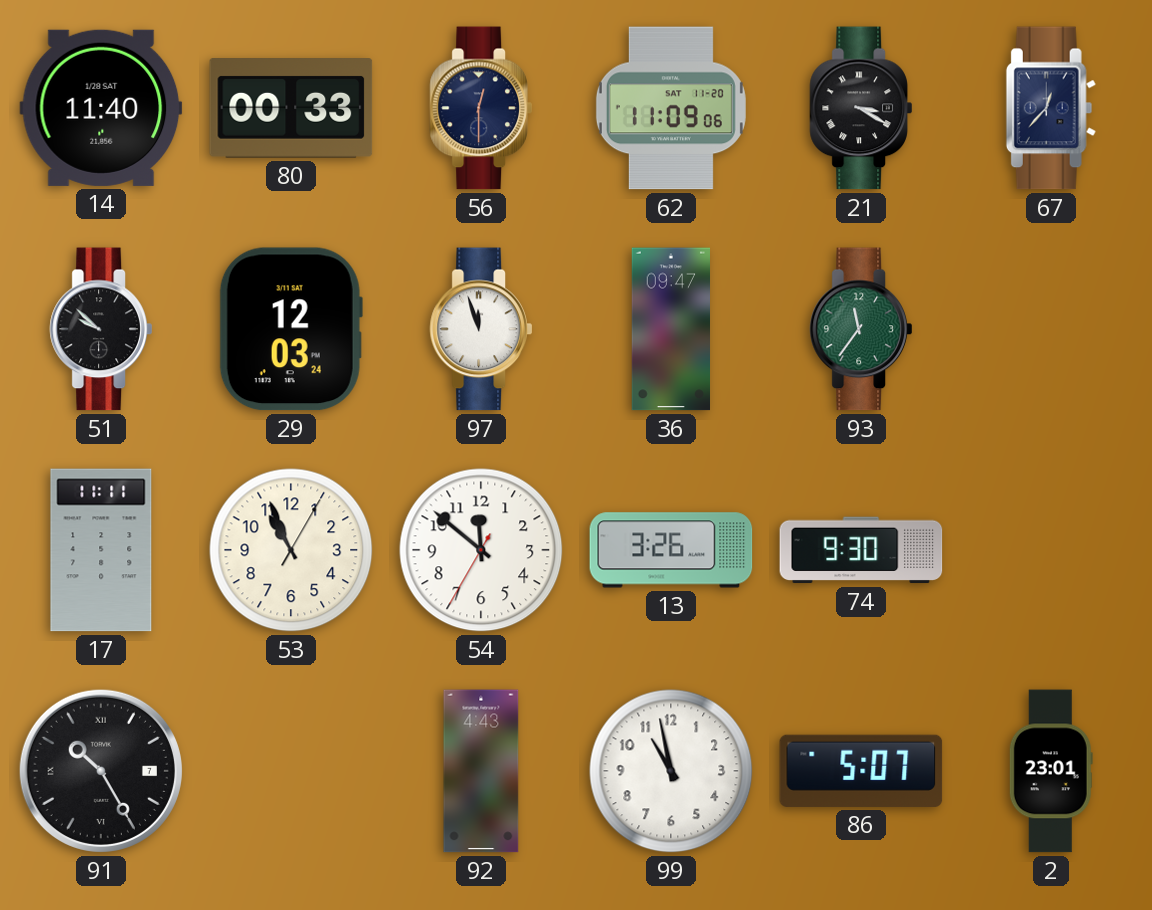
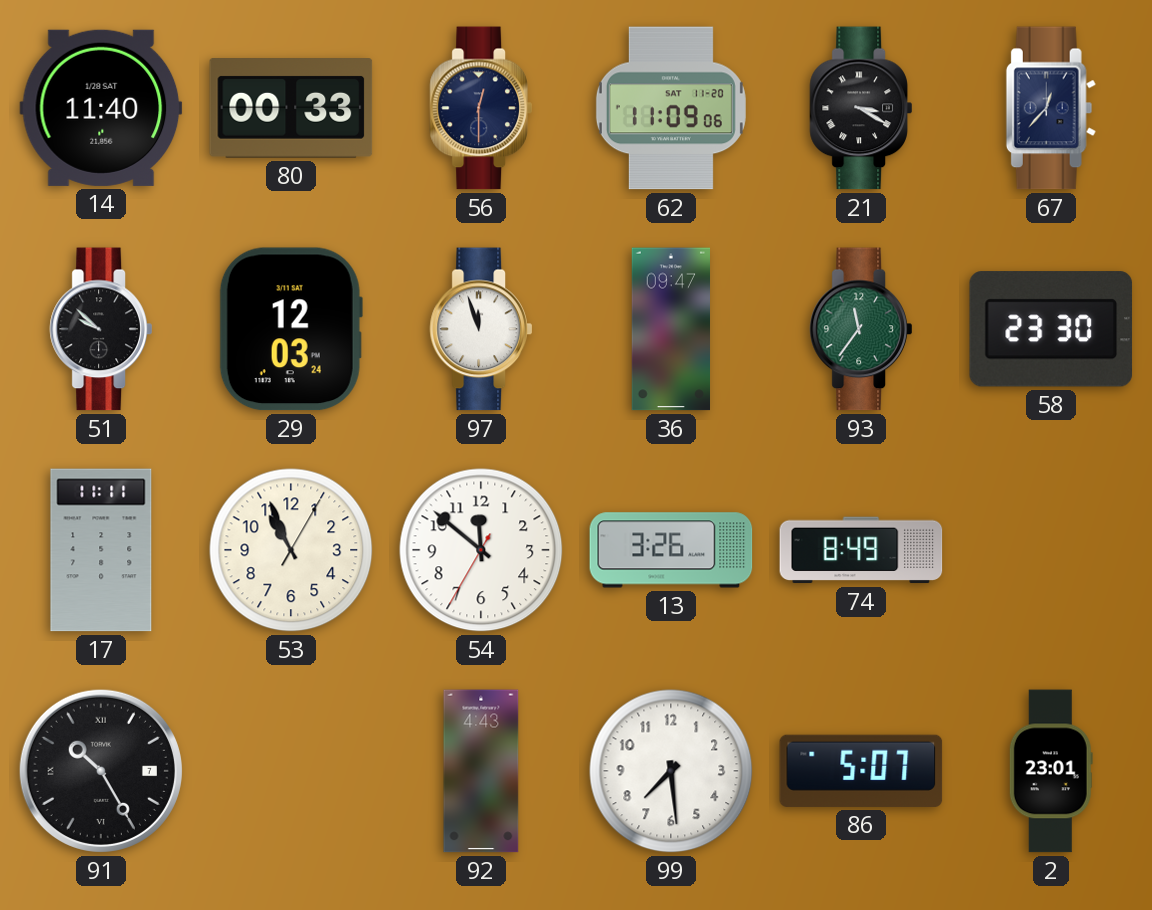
58: none -> 23:30 (1051, 329)
74: 9:30 -> 8:49 (861, 550)
99: 10:58 -> 7:29 (671, 771)
